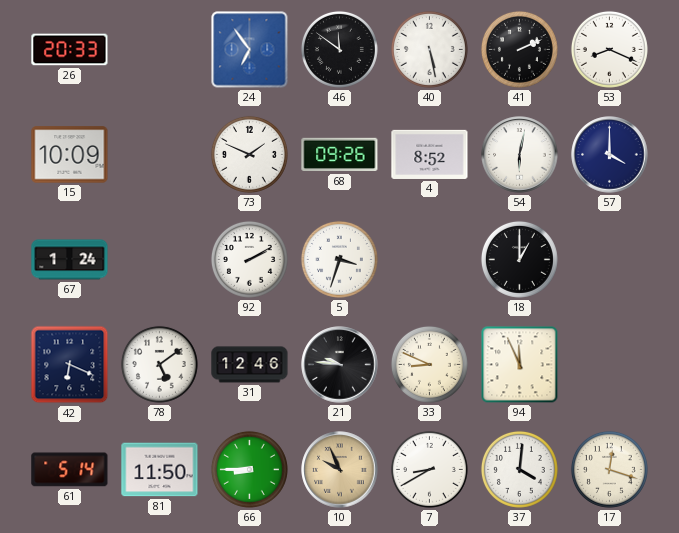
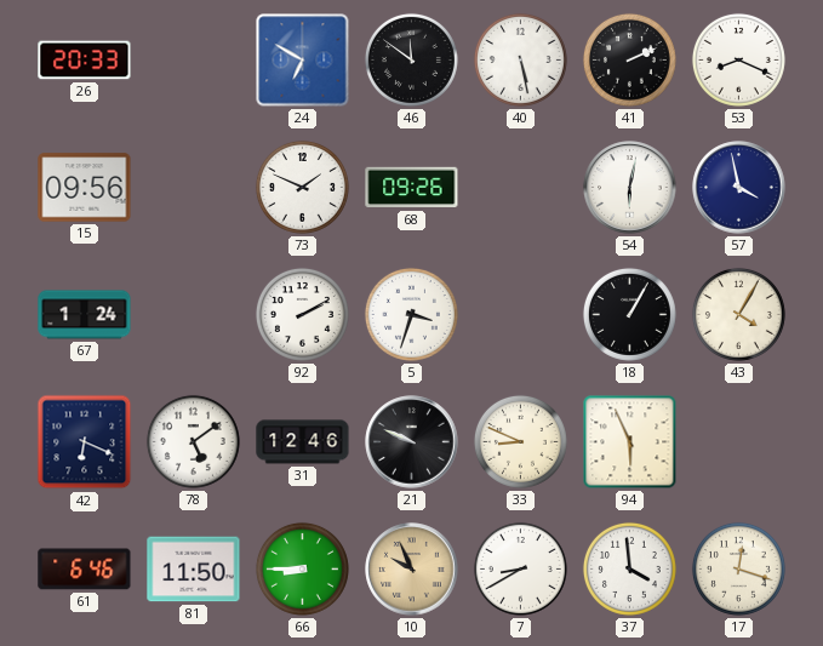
24: 6:54 -> 6:50 (303, 61)
15: 10:09 -> 09:56 (85, 188)
4: 8:52 -> none (430, 154)
57: 4:00 -> 3:58 (739, 188)
18: 1:00 -> 1:05 (629, 314)
43: none -> 4:05 (738, 314)
21: 9:46 -> 9:49 (412, 442)
94: 11:56 -> 5:56 (630, 442)
61: 5:14 -> 6:46 (85, 570)
37: 4:01 -> 3:59 (629, 568)
